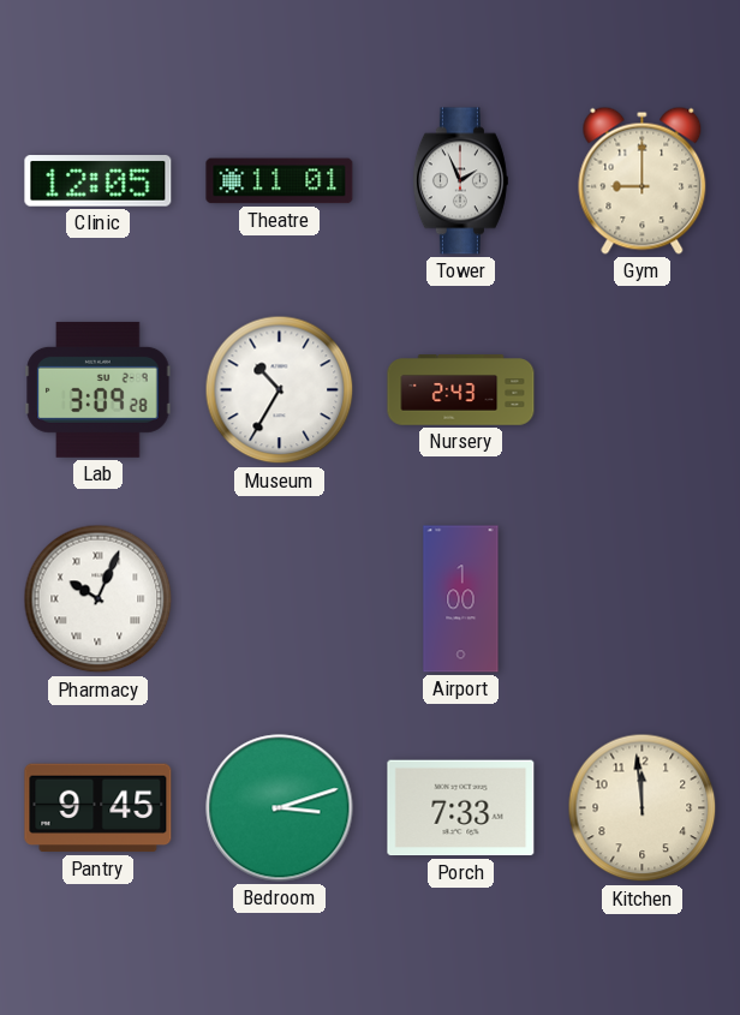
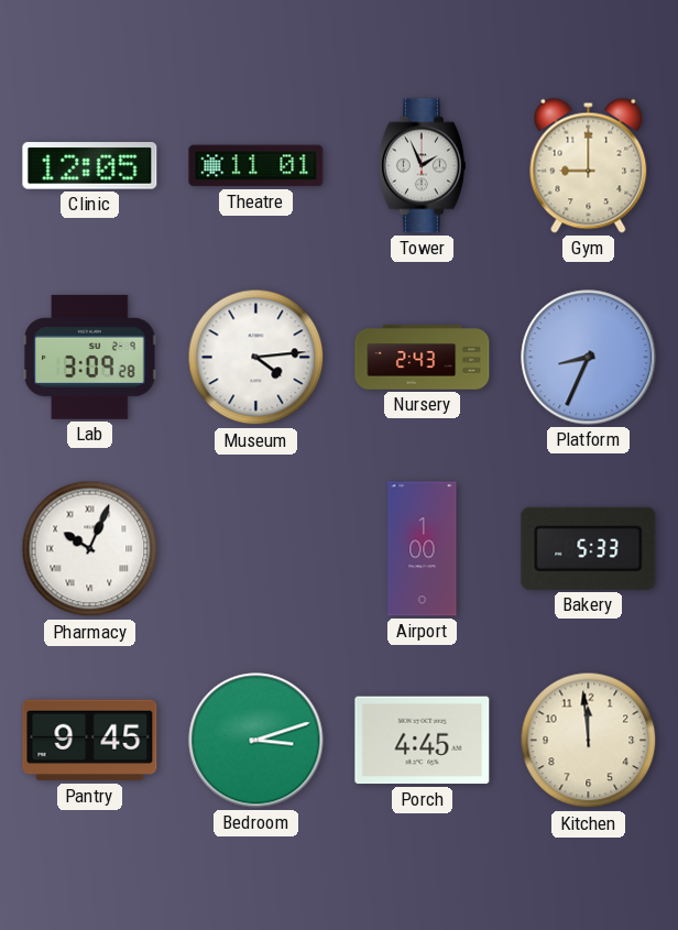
Museum: 10:35 -> 4:14 (256, 358)
Platform: none -> 8:34 (589, 358)
Bakery: none -> 5:33 (589, 548)
Porch: 7:33 -> 4:45 (423, 741)
